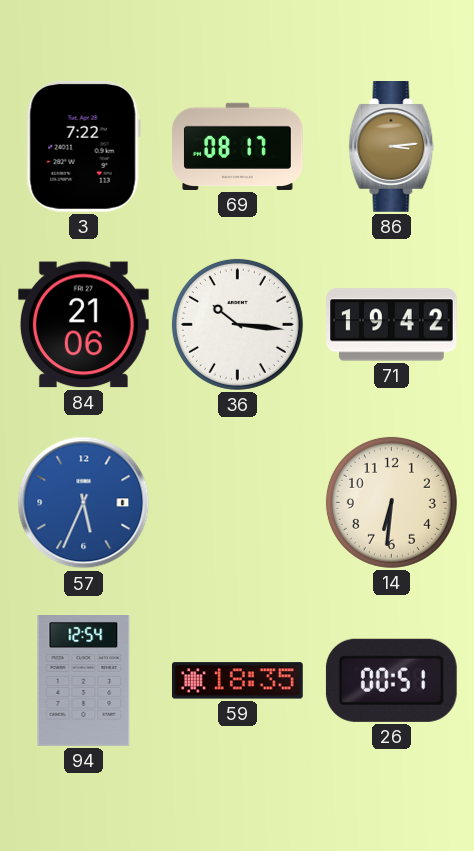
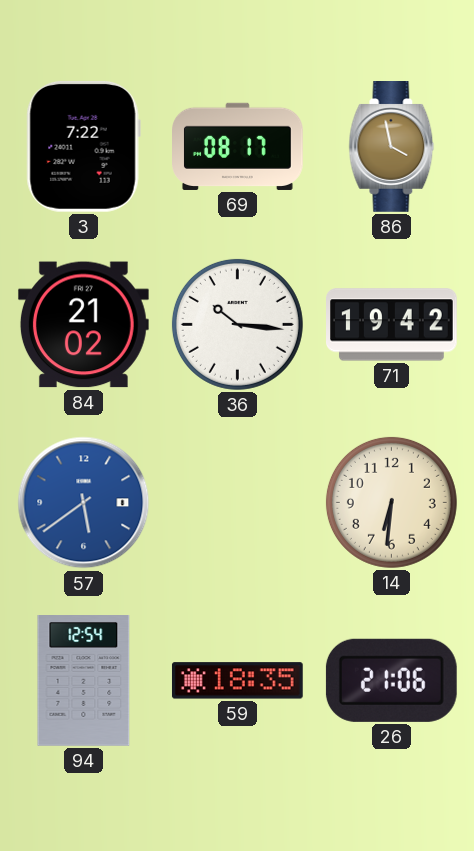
86: 3:14 -> 3:58 (392, 147)
84: 21:06 -> 21:02 (83, 325)
57: 5:34 -> 5:39 (84, 503)
26: 00:51 -> 21:06 (391, 680)
